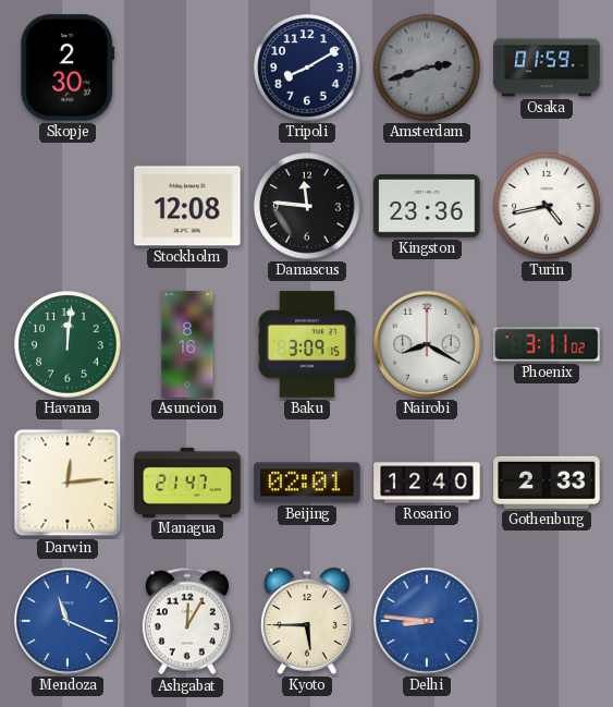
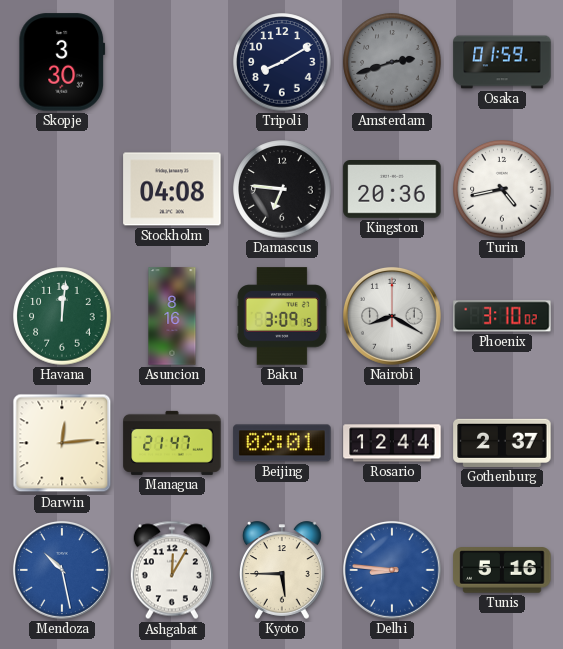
Skopje: 2:30 -> 3:30 (62, 62)
Stockholm: 12:08 -> 04:08 (172, 189)
Damascus: 11:46 -> 6:46 (282, 189)
Kingston: 23:36 -> 20:36 (392, 190)
Phoenix: 3:11 -> 3:10 (502, 316)
Rosario: 12:40 -> 12:44 (392, 443)
Gothenburg: 2:33 -> 2:37 (502, 443)
Mendoza: 11:19 -> 10:28 (62, 570)
Tunis: none -> 5:16 (502, 570)
